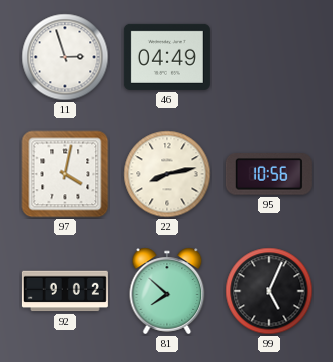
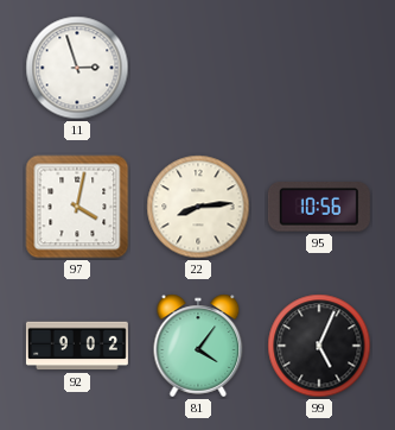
46: 04:49 -> none (167, 57)
22: 8:13 -> 8:14 (198, 207)
81: 7:52 -> 4:06 (198, 346)
